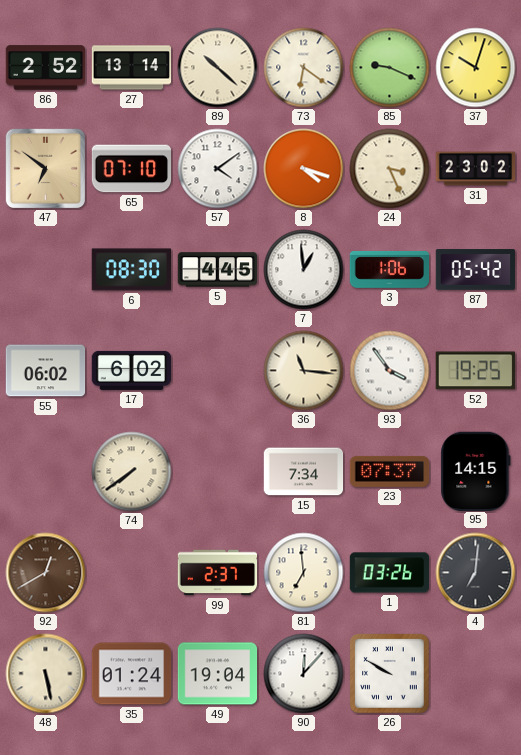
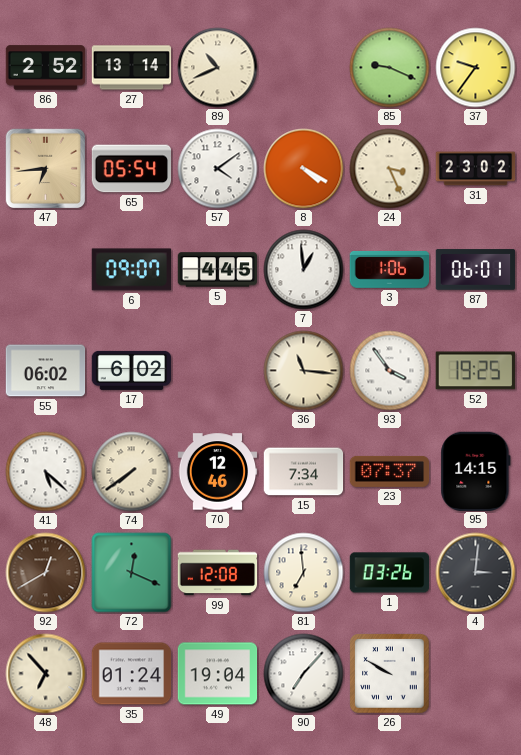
89: 10:22 -> 10:41 (218, 68)
73: 6:21 -> none (304, 68)
37: 10:03 -> 9:36 (476, 68)
47: 6:51 -> 6:44 (46, 169)
65: 07:10 -> 05:54 (132, 169)
8: 4:18 -> 4:20 (304, 169)
6: 08:30 -> 09:07 (131, 270)
87: 05:42 -> 06:01 (476, 270)
41: none -> 5:22 (46, 472)
70: none -> 12:46 (218, 472)
72: none -> 12:19 (132, 573)
99: 2:37 -> 12:08 (218, 573)
4: 7:01 -> 3:01 (476, 573)
48: 5:28 -> 6:53 (46, 674)
90: 12:07 -> 7:07 (304, 674)
